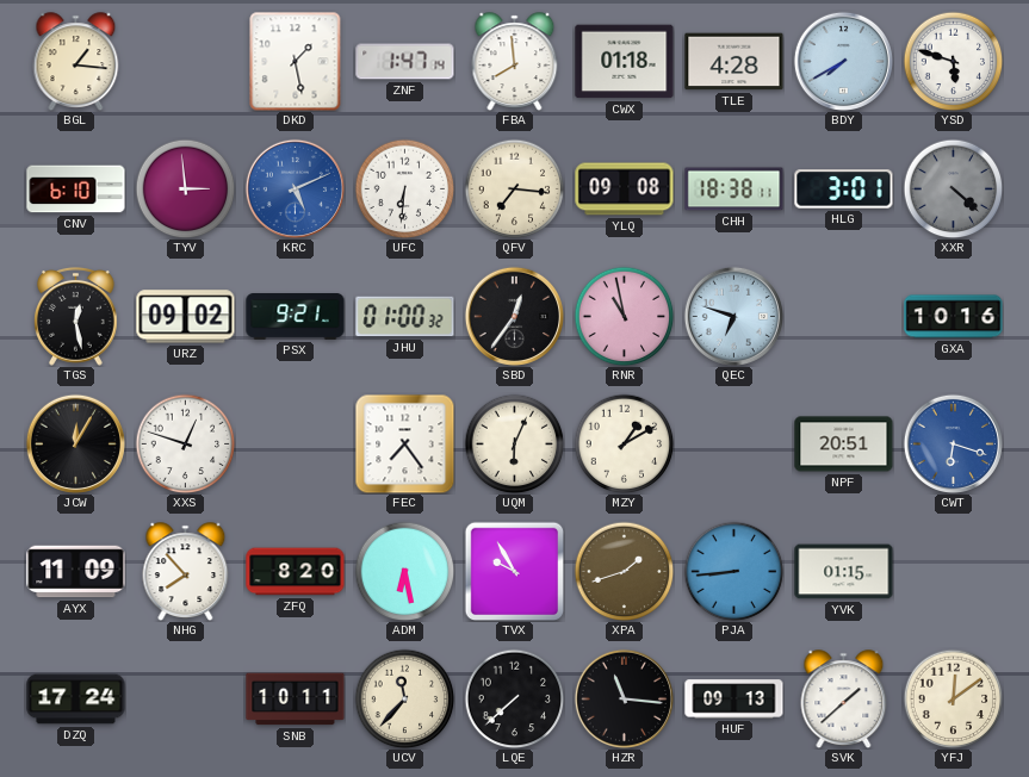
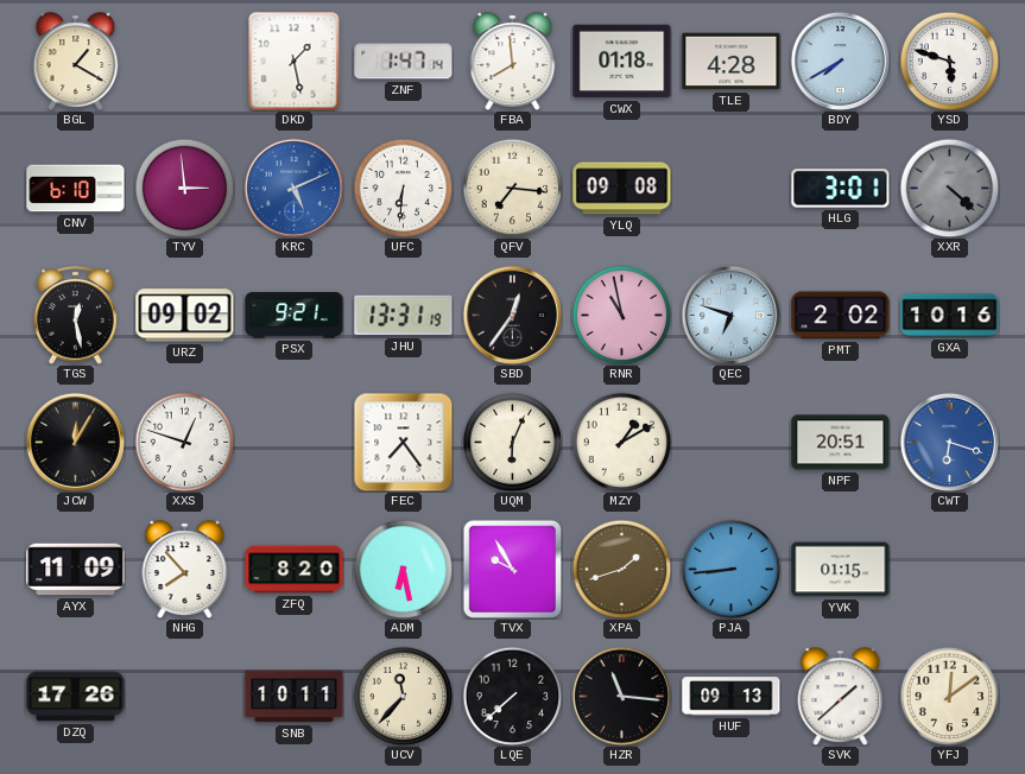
BGL: 1:16 -> 1:20 (76, 62)
CHH: 18:38 -> none (734, 189)
JHU: 01:00 -> 13:31 (404, 316)
PMT: none -> 2:02 (841, 316)
DZQ: 17:24 -> 17:26 (76, 697)
